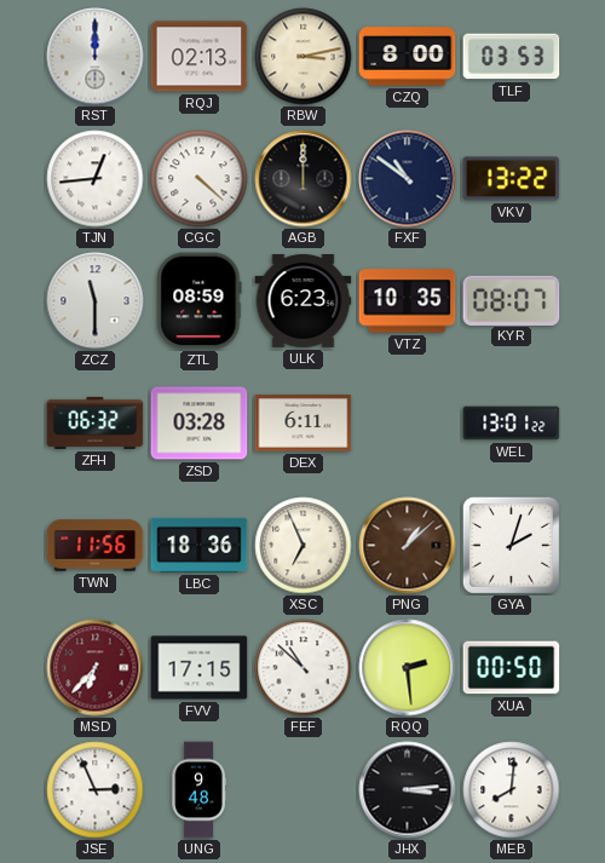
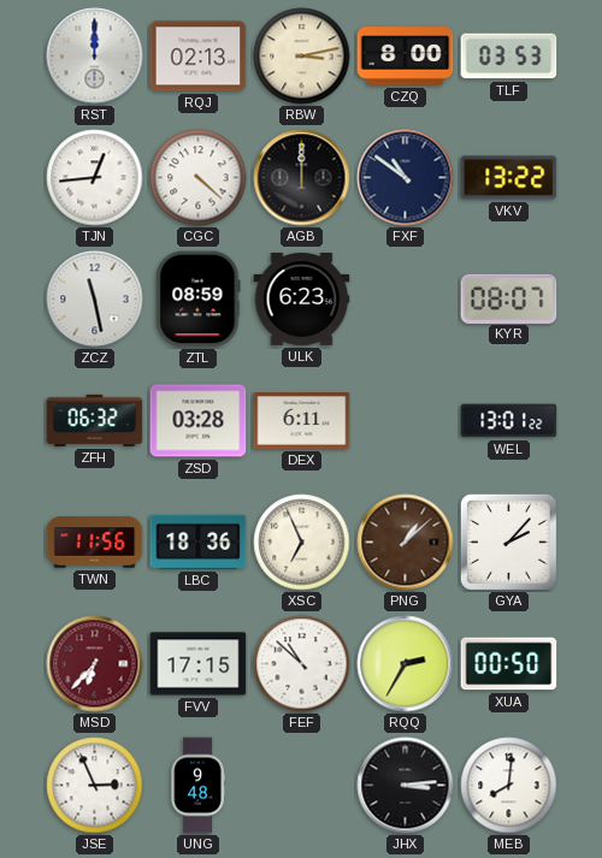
ZCZ: 11:30 -> 11:28 (95, 300)
VTZ: 10:35 -> none (408, 301)
GYA: 2:03 -> 2:07 (508, 542)
RQQ: 2:29 -> 2:35 (406, 664)
